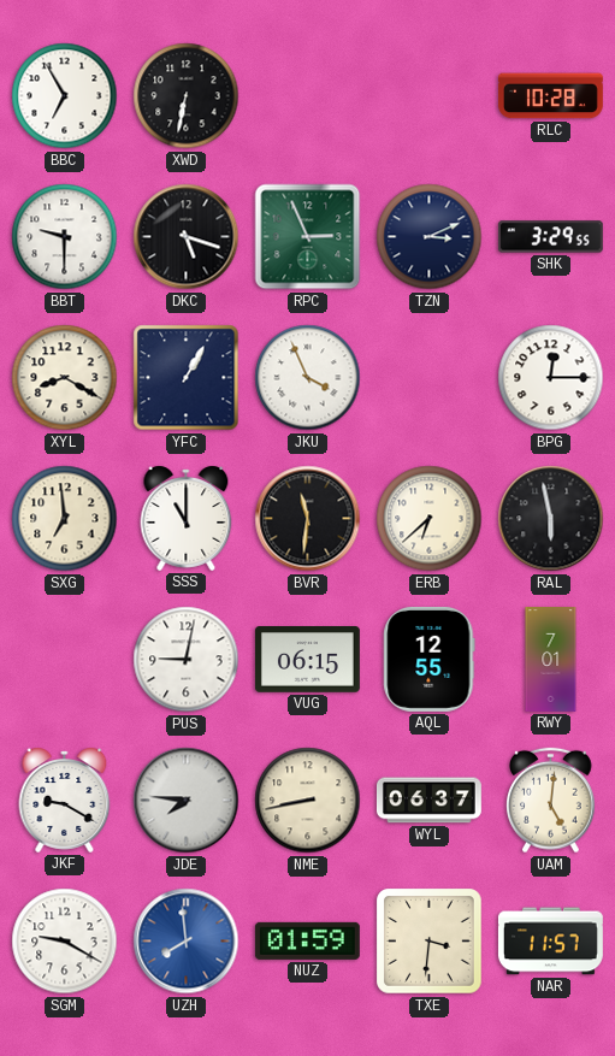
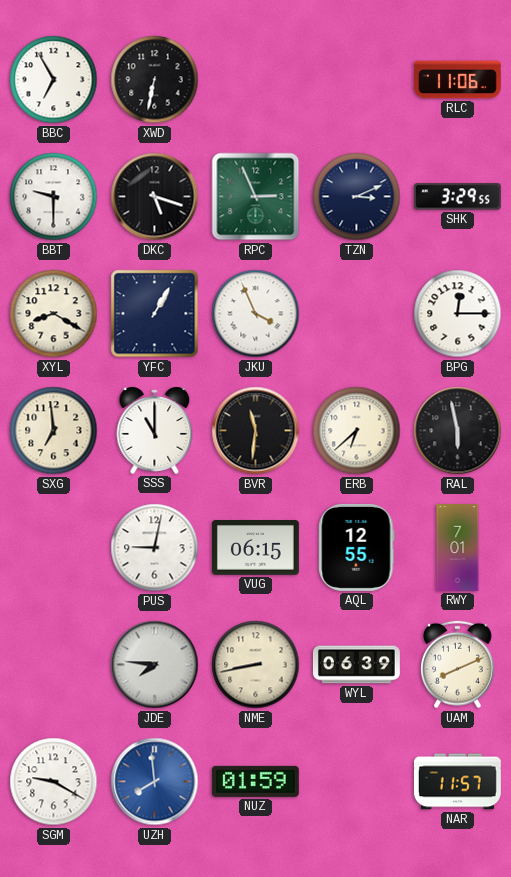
RLC: 10:28 -> 11:06 (457, 80)
JKF: 9:20 -> none (65, 800)
WYL: 06:37 -> 06:39 (356, 665)
UAM: 5:01 -> 8:11 (458, 665)
TXE: 3:31 -> none (430, 942)
